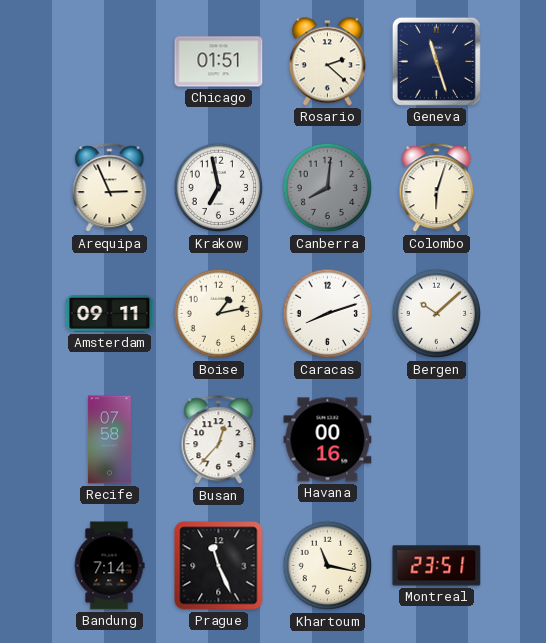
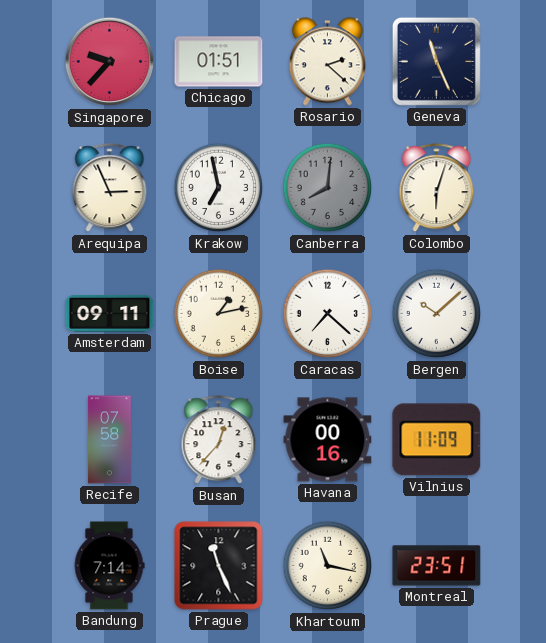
Singapore: none -> 9:37 (110, 62)
Geneva: 11:27 -> 11:26 (436, 61)
Caracas: 8:12 -> 7:22 (328, 314)
Vilnius: none -> 11:09 (437, 440)
